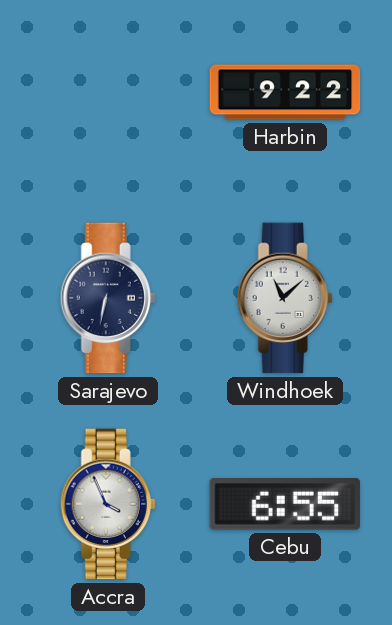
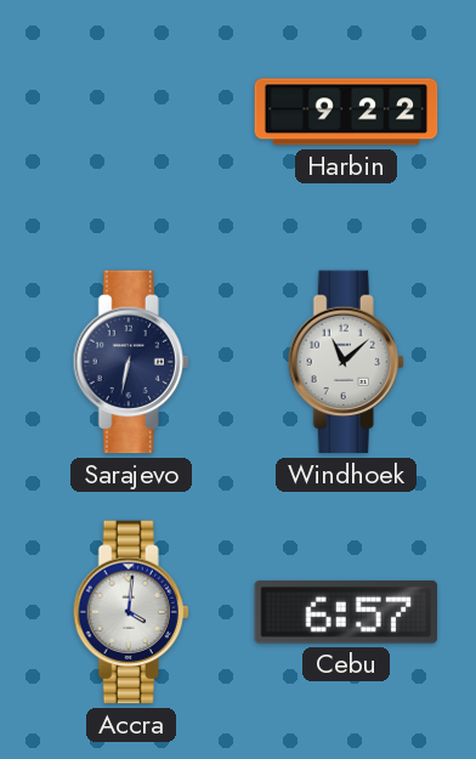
Accra: 3:56 -> 4:01 (131, 612)
Cebu: 6:55 -> 6:57 (346, 612)
